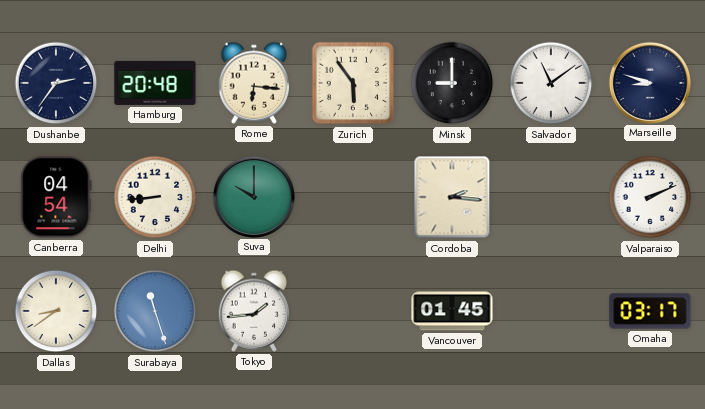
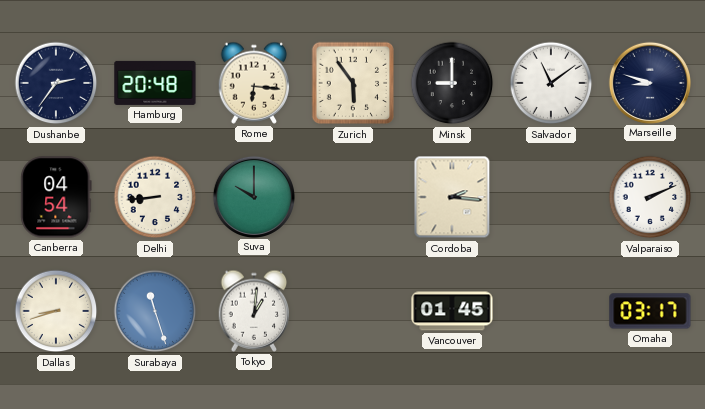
Dallas: 8:39 -> 8:42 (56, 311)
Tokyo: 1:44 -> 1:01 (254, 311)
